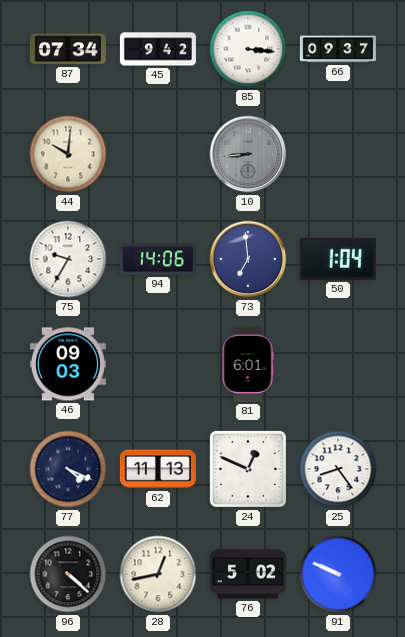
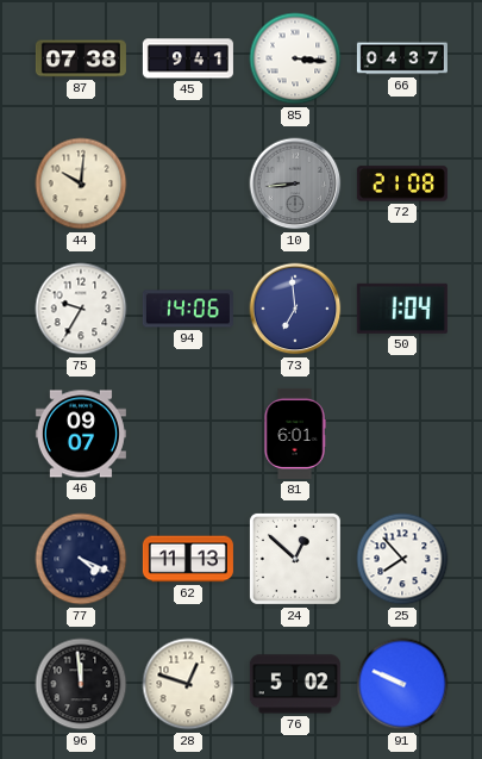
87: 07:34 -> 07:38 (81, 58)
45: 9:42 -> 9:41 (188, 58)
66: 09:37 -> 04:37 (402, 58)
72: none -> 21:08 (402, 183)
46: 09:03 -> 09:07 (81, 434)
24: 12:49 -> 12:52 (295, 559)
25: 8:24 -> 7:53 (402, 559)
96: 4:22 -> 11:59 (81, 684)
28: 12:43 -> 12:48 (188, 684)
